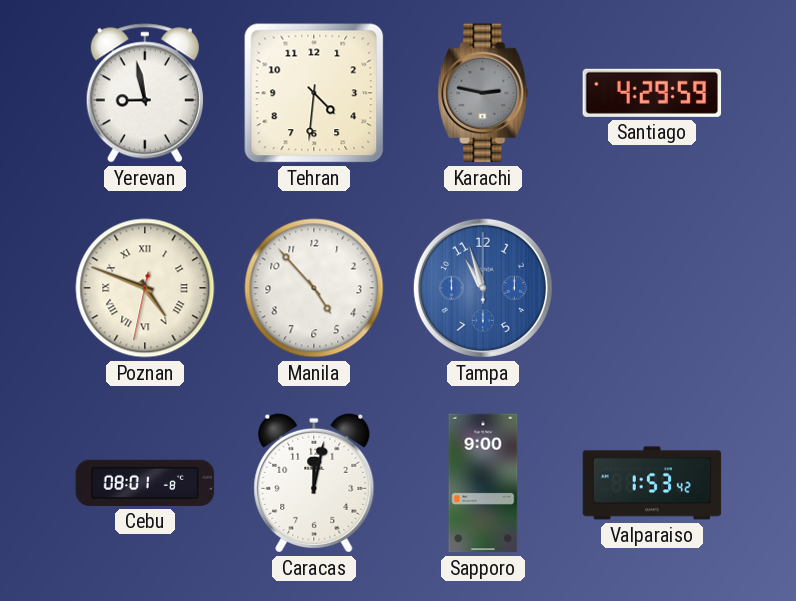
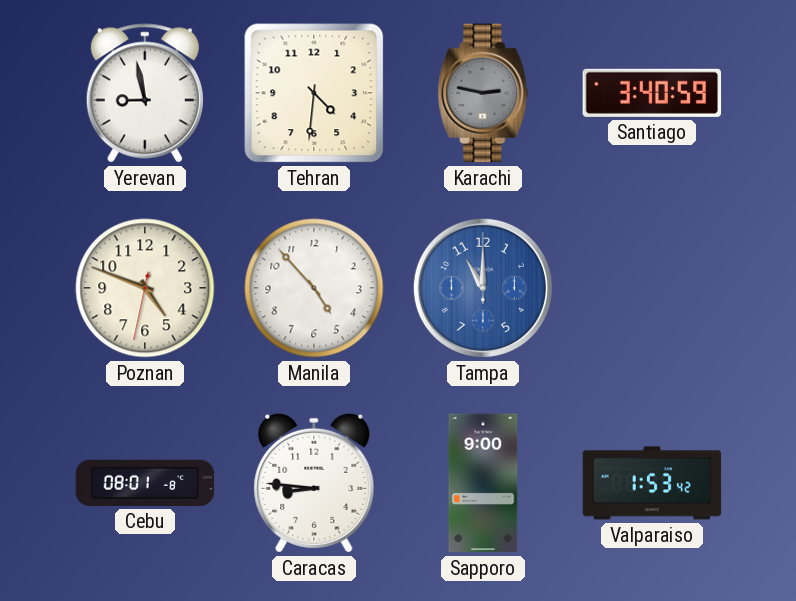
Santiago: 4:29 -> 3:40 (652, 93)
Poznan numerals: Roman -> Arabic (145, 288)
Tampa: 10:57 -> 11:00 (483, 288)
Caracas: 12:02 -> 8:46 (314, 483)
